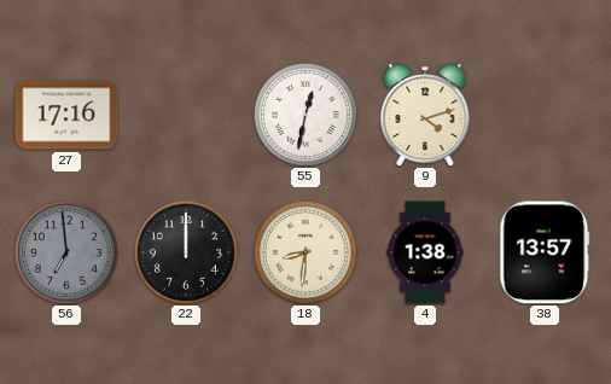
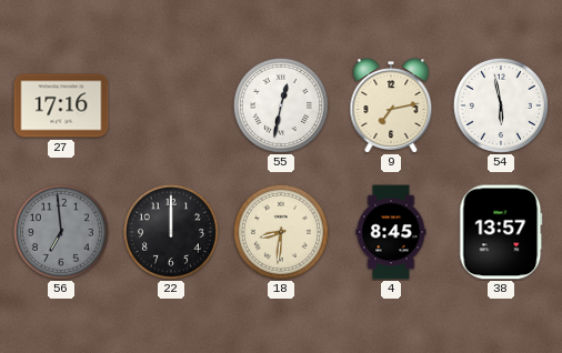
9: 4:12 -> 7:13 (391, 105)
54: none -> 5:58 (501, 105)
4: 1:38 -> 8:45 (391, 232)
